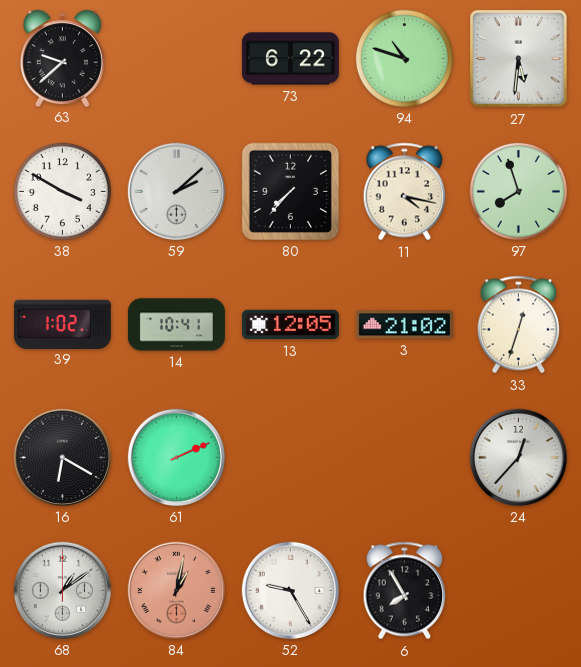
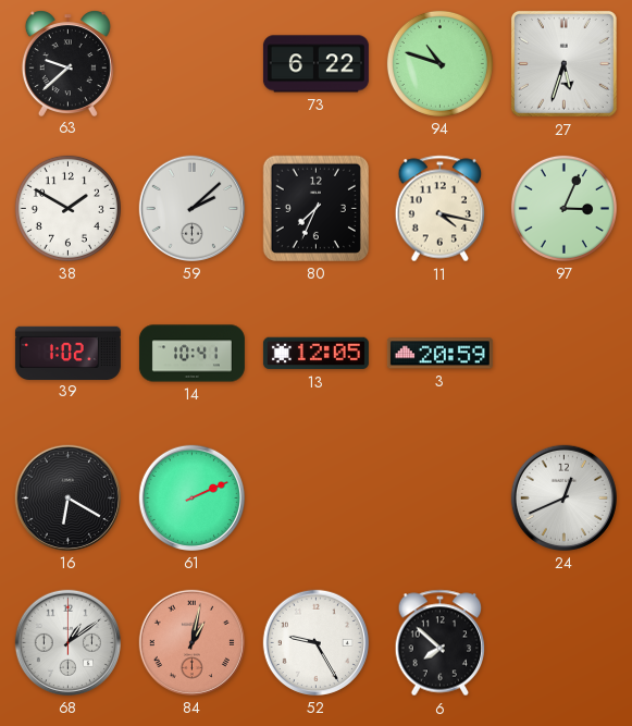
27: 5:31 -> 5:33 (563, 63)
38: 3:50 -> 1:50 (67, 208)
80: 7:37 -> 7:34 (315, 208)
97: 7:57 -> 3:04 (563, 208)
3: 21:02 -> 20:59 (439, 354)
33: 12:33 -> none (519, 325)
24: 12:37 -> 12:41 (563, 497)
6: 7:55 -> 7:52 (441, 643)
